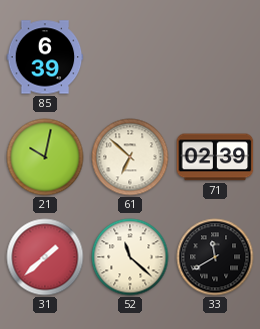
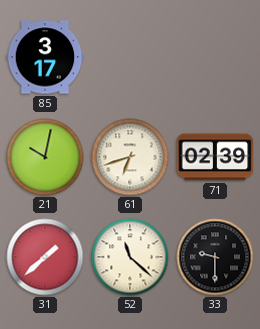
85: 6:39 -> 3:17 (45, 57)
61: 6:52 -> 6:42 (130, 157)
33: 11:40 -> 9:30 (215, 257)
